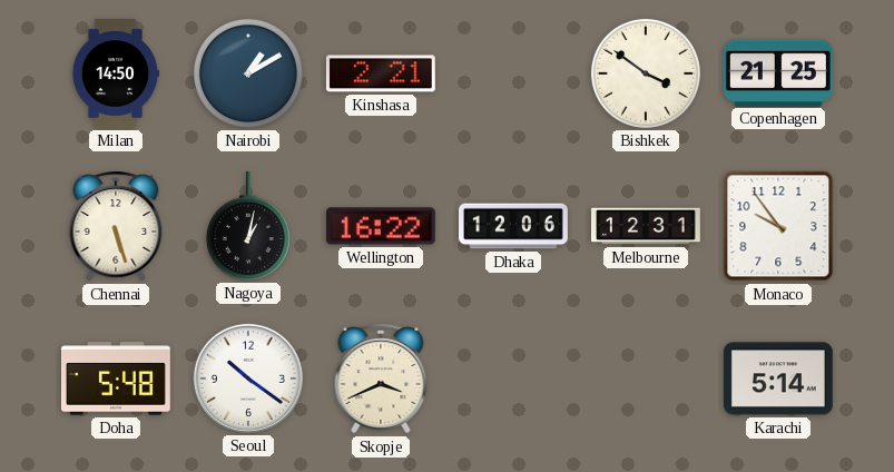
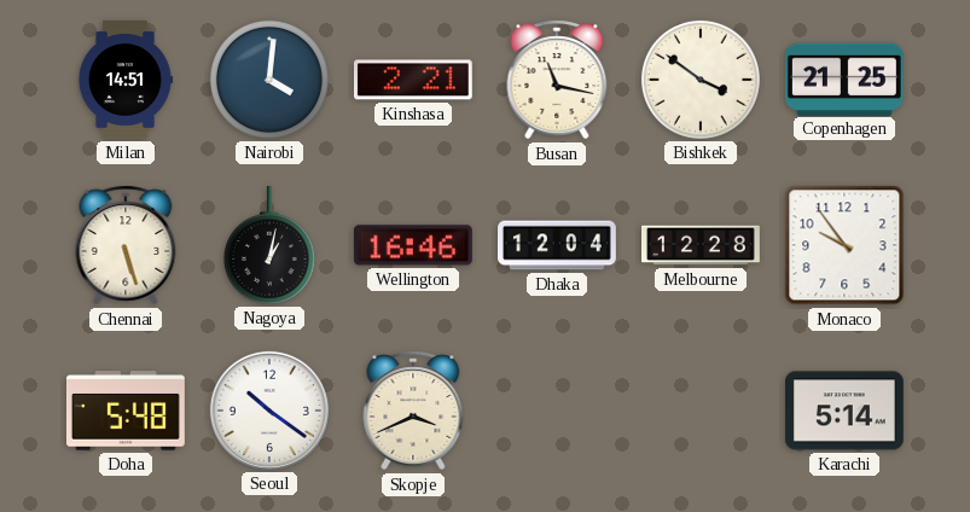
Milan: 14:50 -> 14:51 (124, 81)
Nairobi: 1:10 -> 4:01 (269, 80)
Busan: none -> 11:17 (557, 80)
Wellington: 16:22 -> 16:46 (413, 245)
Dhaka: 12:06 -> 12:04 (558, 245)
Melbourne: 12:31 -> 12:28 (702, 245)
